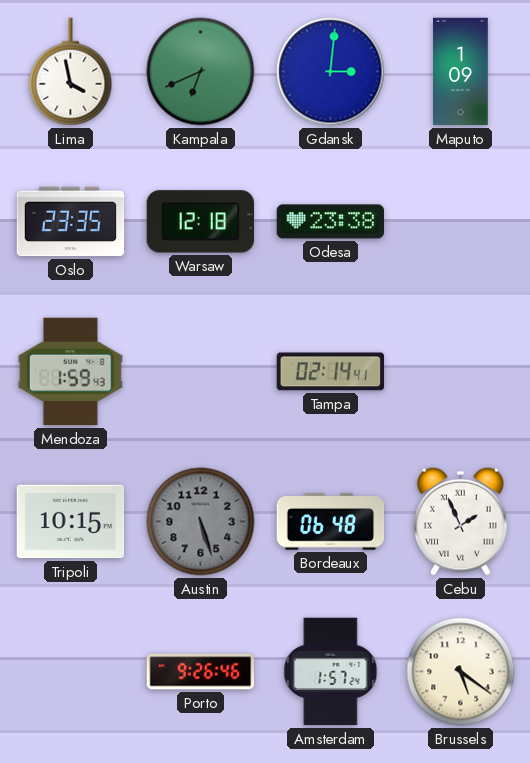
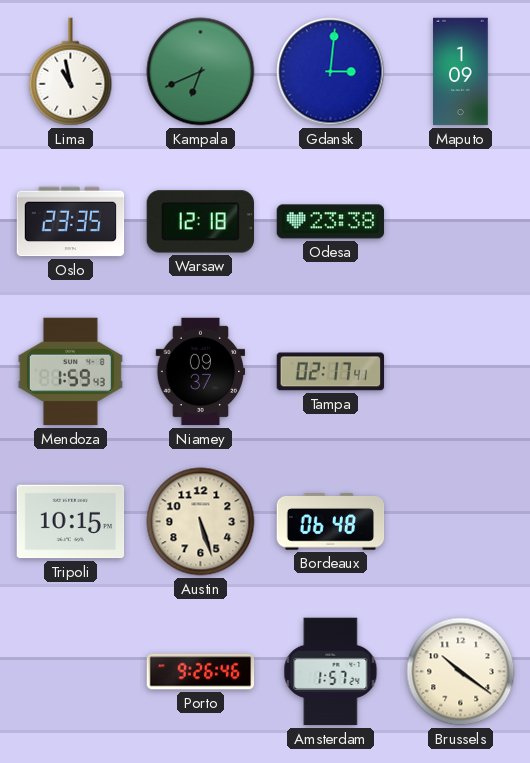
Lima: 3:58 -> 10:58 (71, 72)
Niamey: none -> 09:37 (201, 372)
Tampa: 02:14 -> 02:17 (331, 372)
Austin dial: grey -> cream (201, 522)
Cebu: 1:56 -> none (461, 521)
Brussels: 5:21 -> 10:21 (461, 672)
